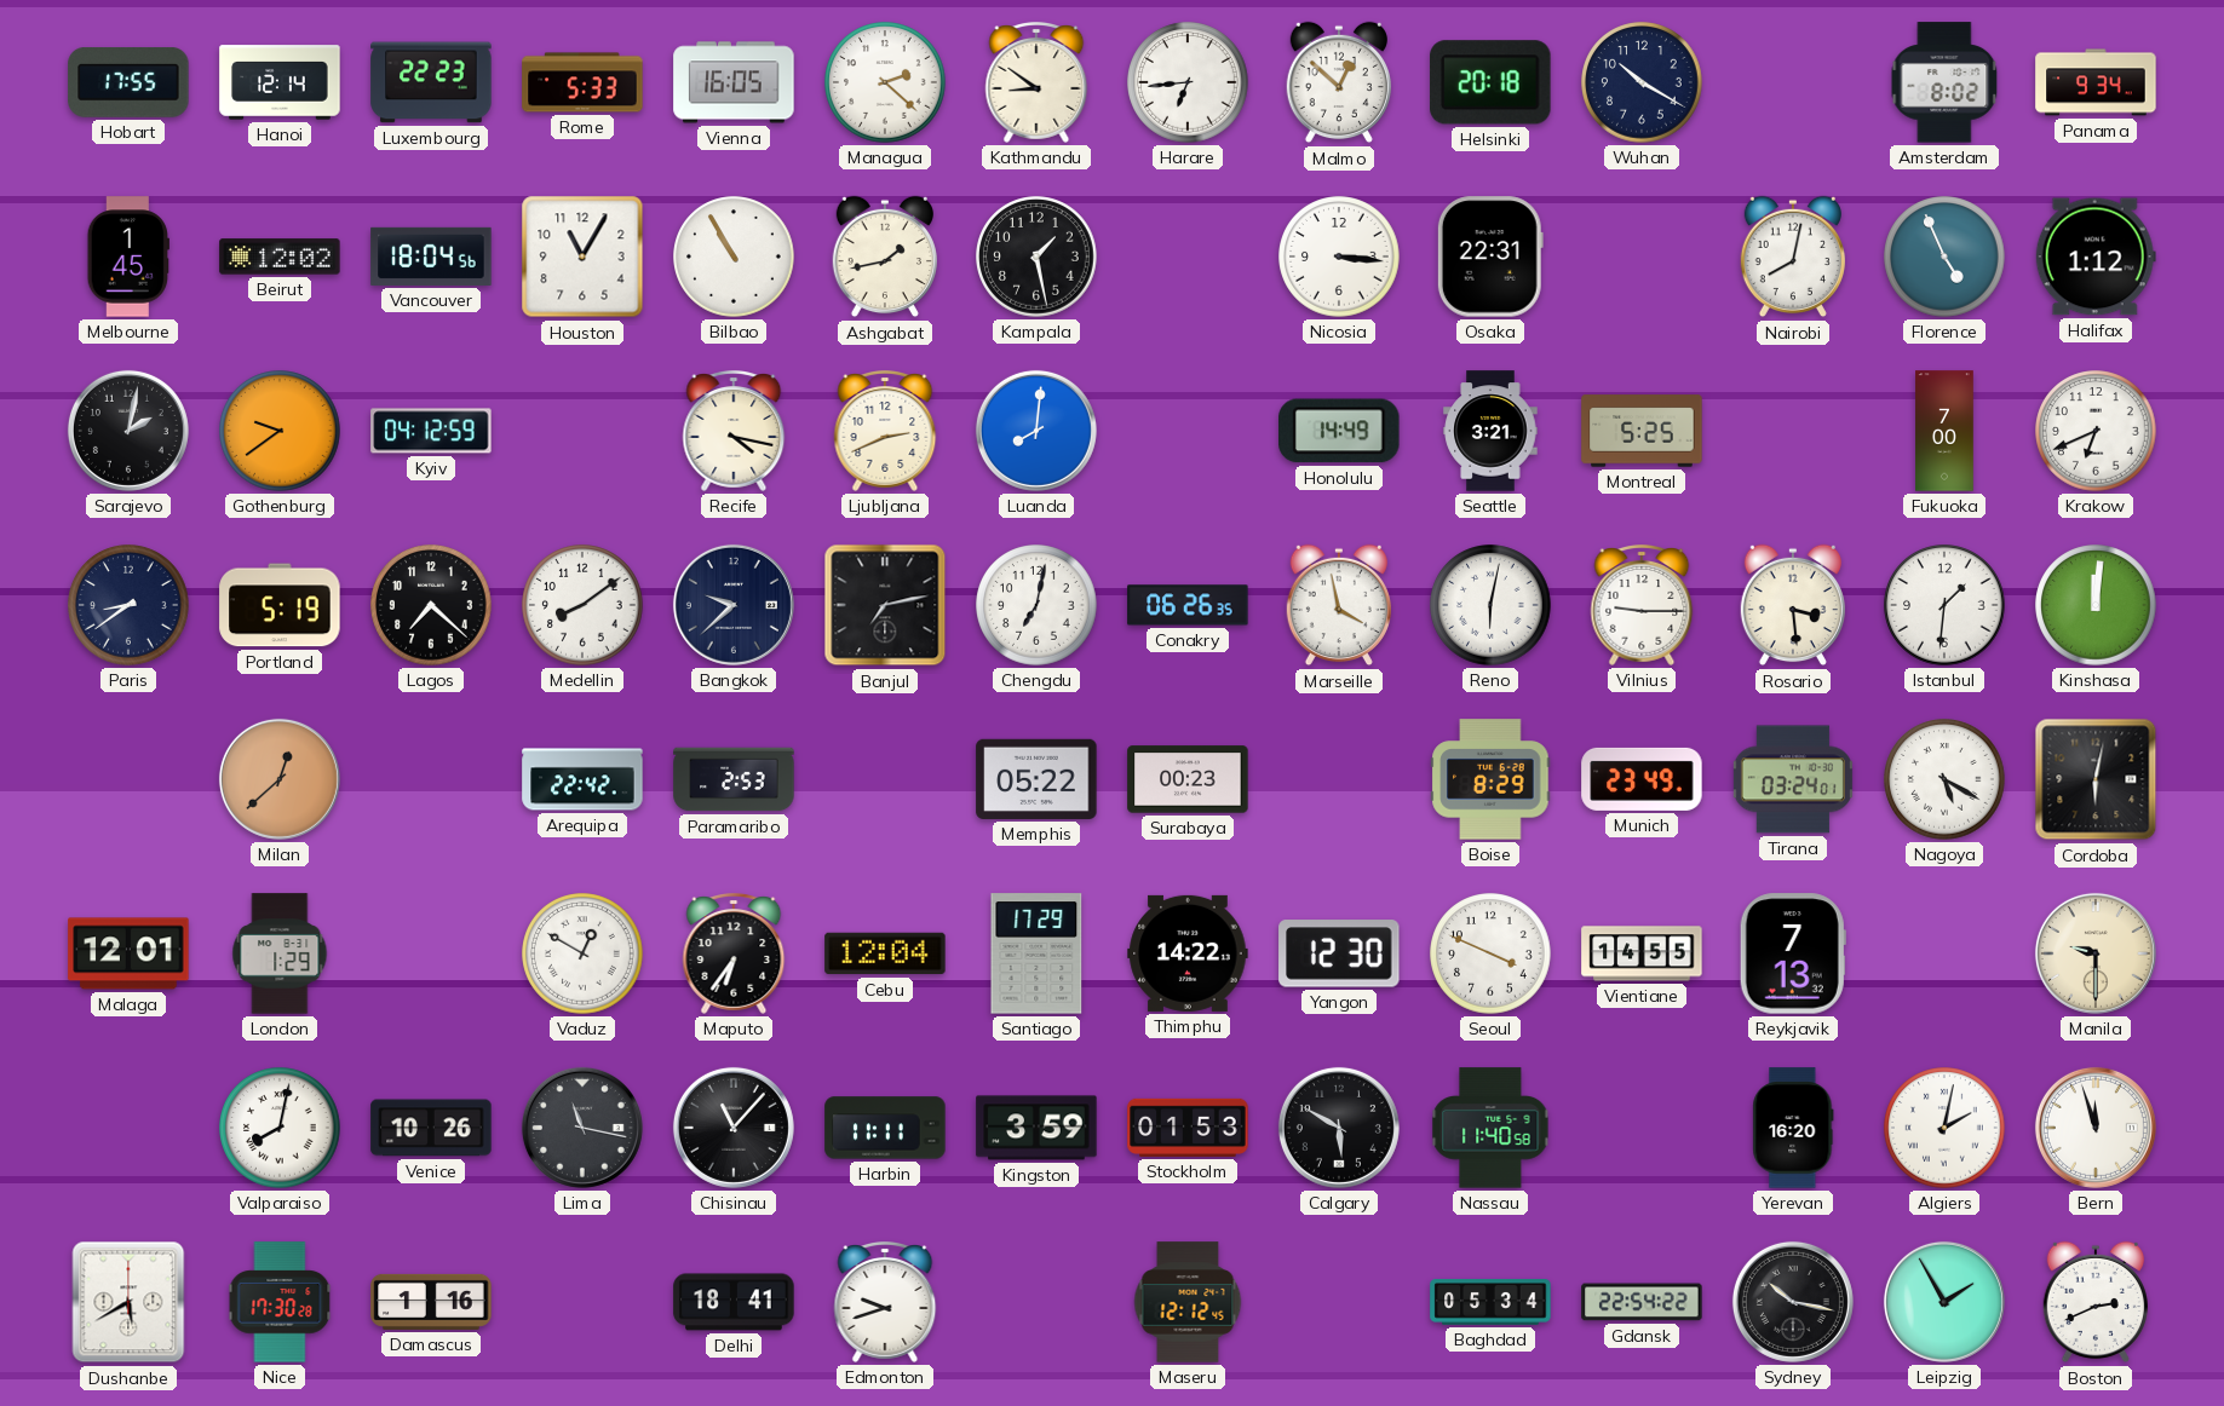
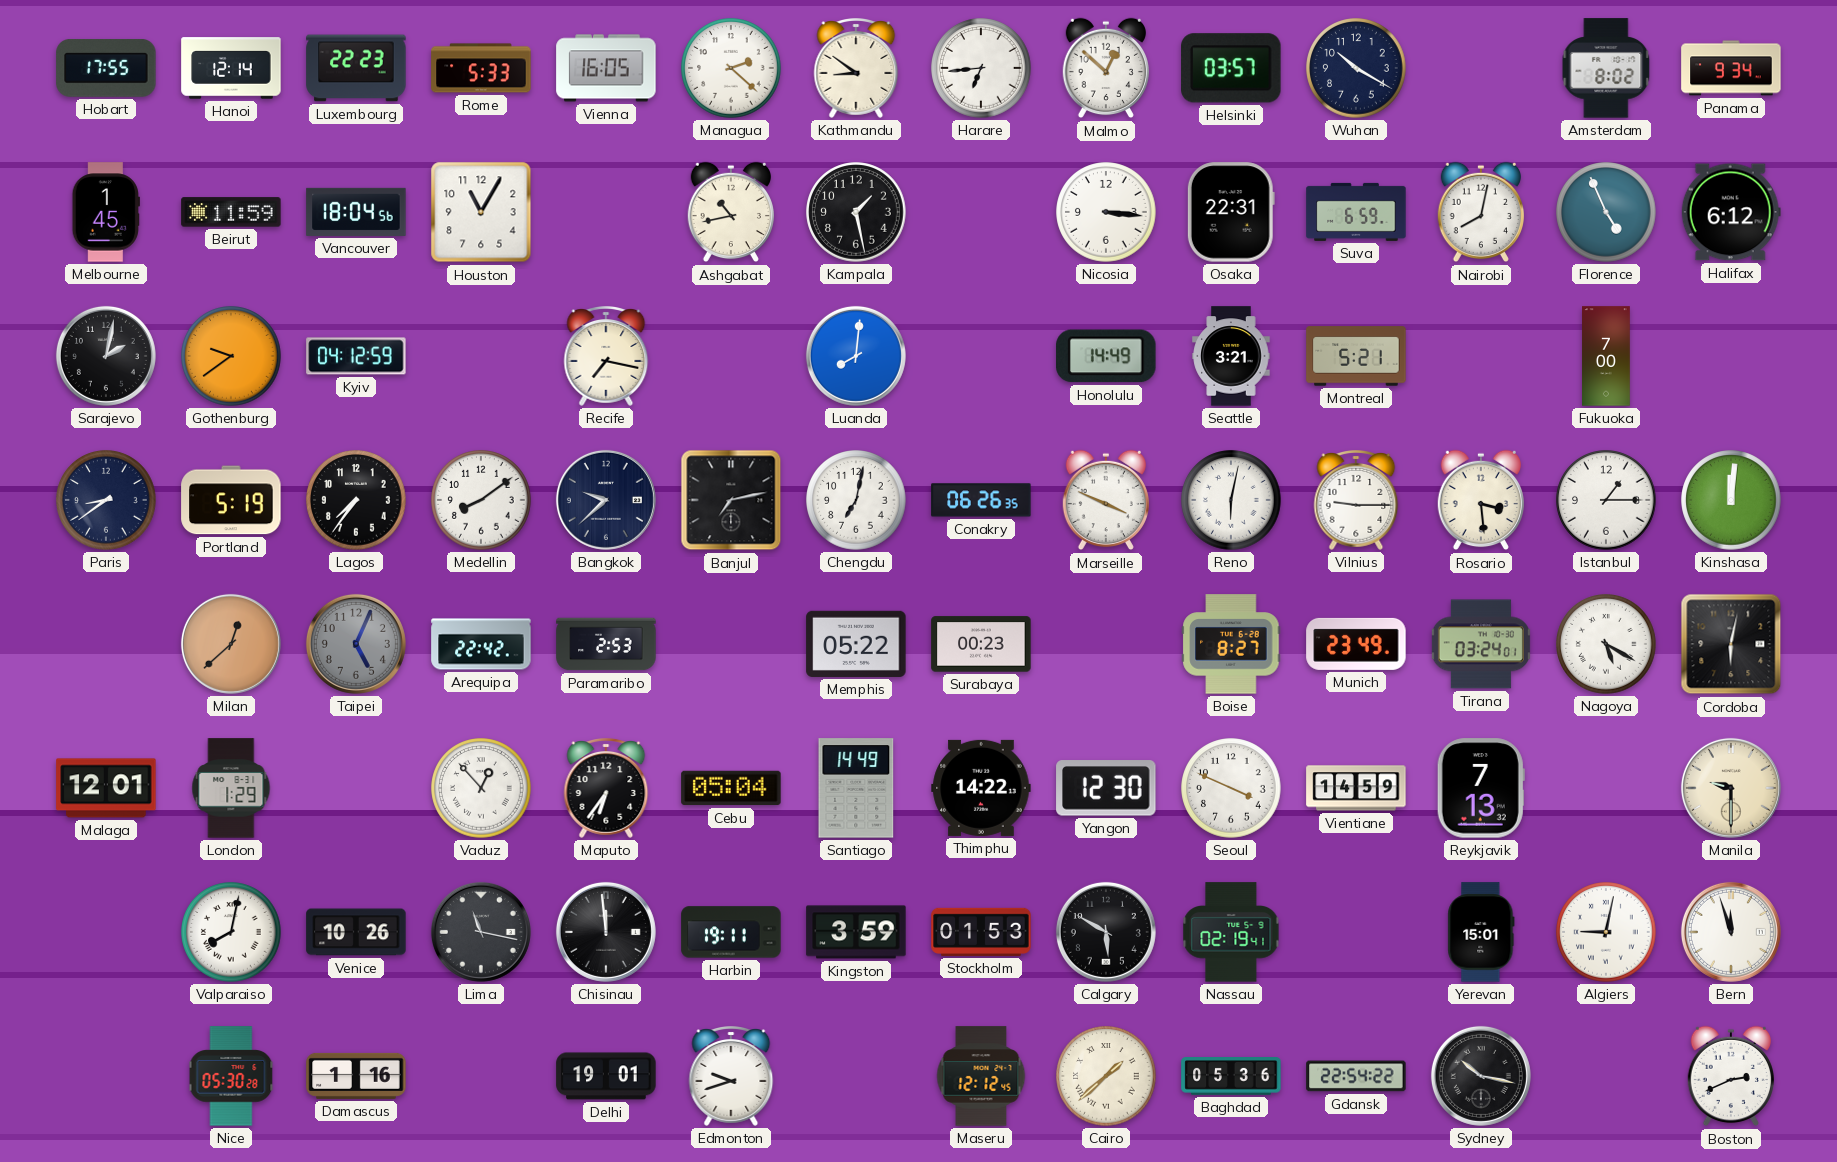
Helsinki: 20:18 -> 03:57 (1231, 68)
Beirut: 12:02 -> 11:59 (231, 212)
Bilbao: 10:55 -> none (734, 257)
Ashgabat: 1:43 -> 10:43 (731, 212)
Suva: none -> 6:59 (1356, 212)
Halifax: 1:12 -> 6:12 (1731, 212)
Recife: 4:17 -> 7:17 (606, 357)
Ljubljana: 2:41 -> none (885, 432)
Montreal: 5:25 -> 5:21 (1356, 356)
Krakow: 6:41 -> none (2096, 431)
Lagos: 7:22 -> 7:36 (356, 500)
Marseille: 3:58 -> 3:49 (1106, 500)
Istanbul: 1:31 -> 1:15 (1606, 500)
Taipei: none -> 5:04 (356, 644)
Boise: 8:29 -> 8:27 (1231, 644)
Vaduz: 12:50 -> 12:53 (481, 788)
Cebu: 12:04 -> 05:04 (731, 788)
Santiago: 17:29 -> 14:49 (856, 788)
Vientiane: 14:55 -> 14:59 (1356, 788)
Chisinau: 11:07 -> 11:59 (606, 932)
Harbin: 11:11 -> 19:11 (731, 932)
Nassau: 11:40 -> 02:19 (1231, 932)
Yerevan: 16:20 -> 15:01 (1481, 932)
Algiers: 2:02 -> 9:02 (1606, 932)
Dushanbe: 5:40 -> none (128, 1302)
Nice: 17:30 -> 05:30 (231, 1076)
Delhi: 18:41 -> 19:01 (606, 1076)
Cairo: none -> 1:38 (1106, 1076)
Baghdad: 05:34 -> 05:36 (1231, 1077)
Leipzig: 1:55 -> none (1944, 1302)
